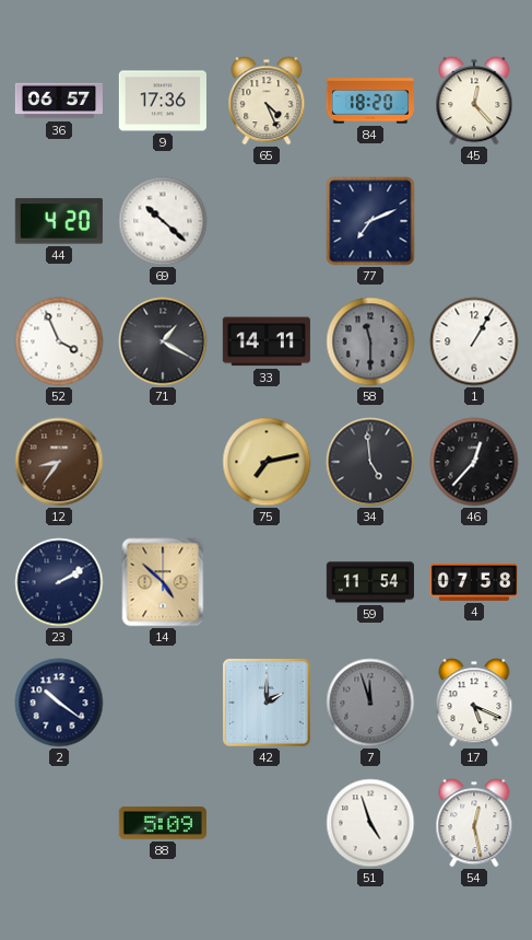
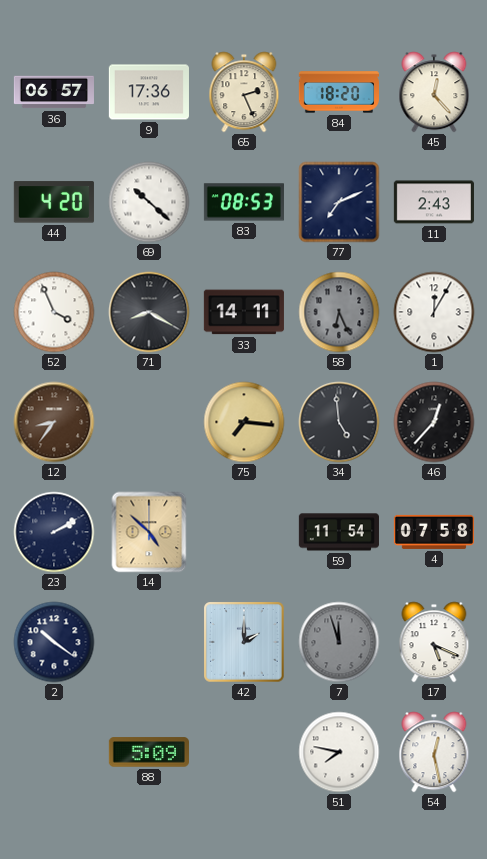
65: 4:26 -> 2:26 (244, 92)
83: none -> 08:53 (244, 202)
11: none -> 2:43 (434, 202)
71: 1:20 -> 8:20 (149, 312)
58: 11:30 -> 6:26 (339, 312)
1: 1:05 -> 12:05 (434, 312)
75: 7:13 -> 7:16 (244, 422)
51: 4:57 -> 7:47 (339, 752)
